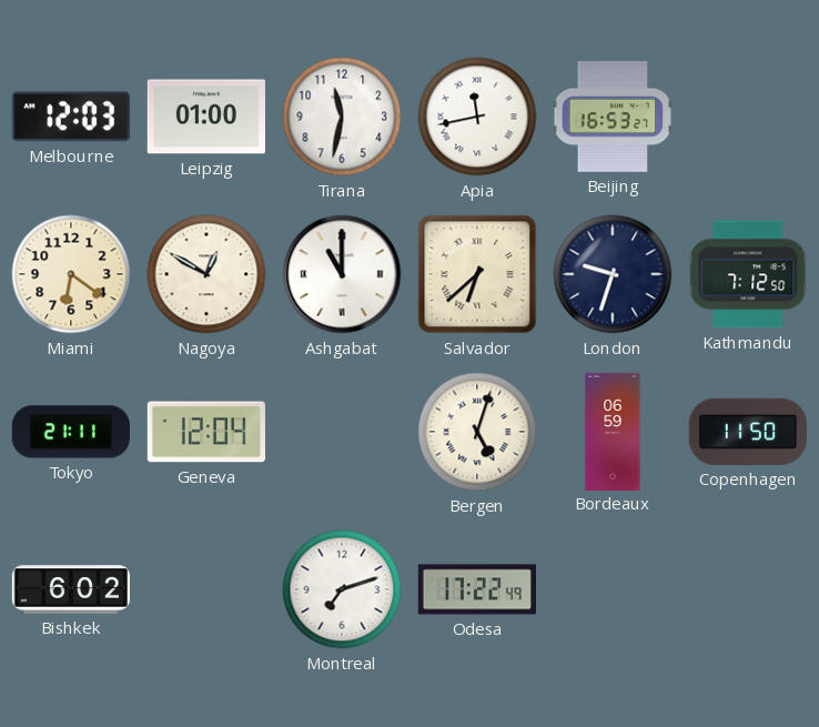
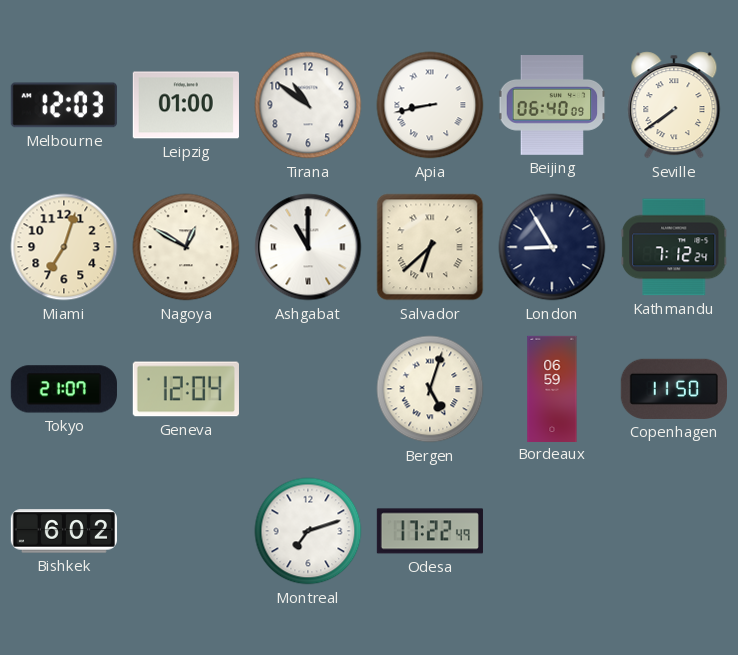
Tirana: 11:32 -> 10:51 (308, 105)
Apia: 11:43 -> 8:43 (430, 105)
Beijing: 16:53 -> 06:40 (552, 106)
Seville: none -> 7:39 (674, 105)
Miami: 6:21 -> 7:03 (64, 247)
London: 9:33 -> 8:55 (552, 247)
Kathmandu: 7:12:50 -> 7:12:24 (674, 247)
Tokyo: 21:11 -> 21:07 (64, 389)
